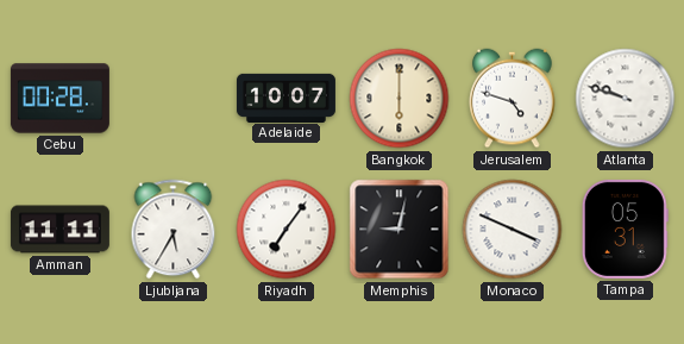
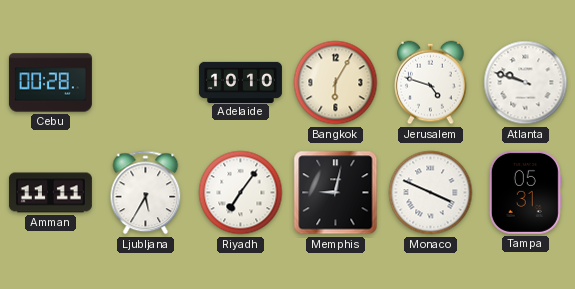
Adelaide: 10:07 -> 10:10 (240, 82)
Bangkok: 6:00 -> 6:05 (336, 83)
